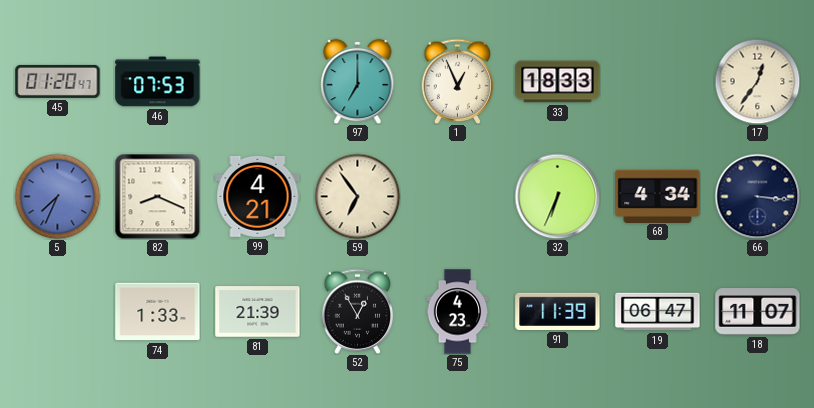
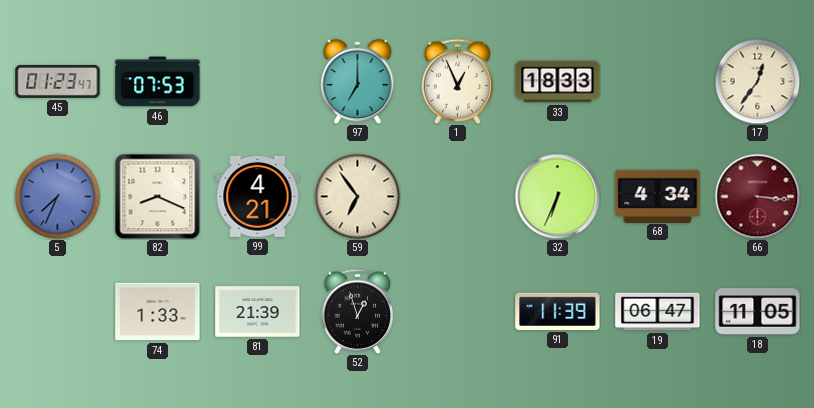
45: 01:20 -> 01:23 (58, 81)
66 dial: navy -> burgundy (757, 196)
52: 12:55 -> 12:57 (358, 311)
75: 4:23 -> none (458, 312)
18: 11:07 -> 11:05 (758, 312)
